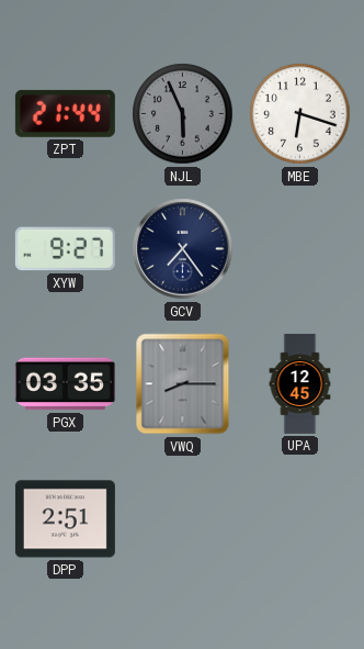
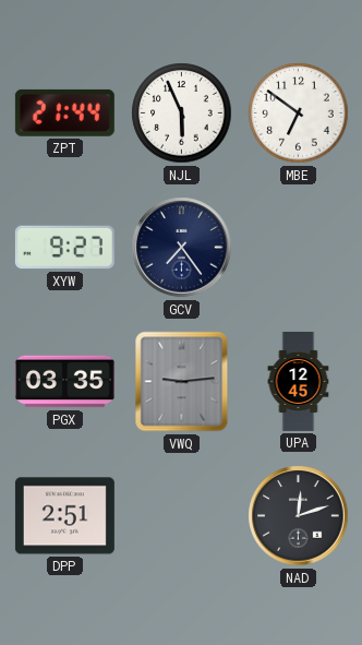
NJL dial: grey -> white (182, 114)
MBE: 6:18 -> 6:51 (299, 114)
VWQ: 8:15 -> 9:14 (182, 382)
NAD: none -> 12:12 (299, 516)
